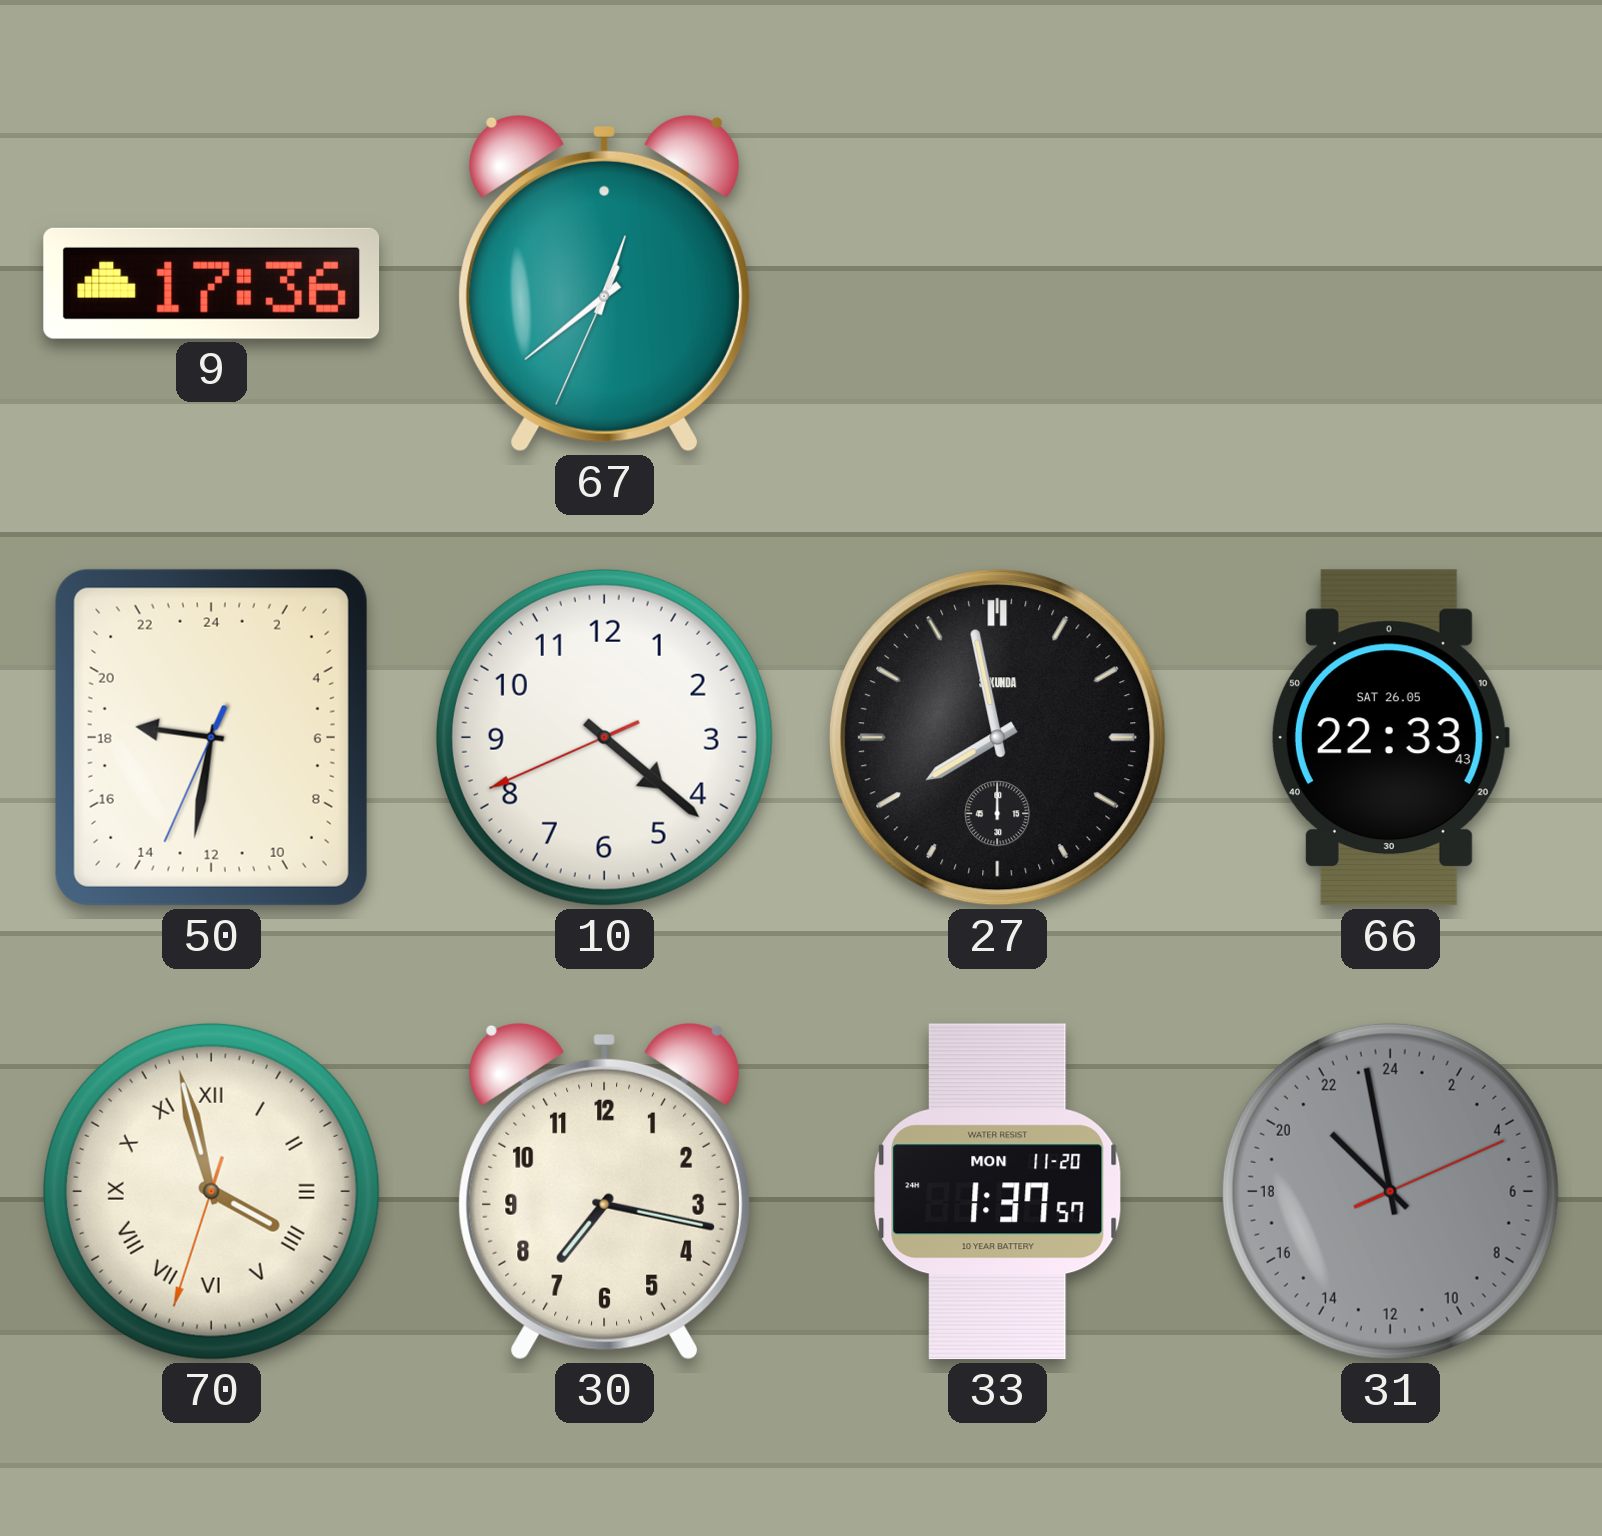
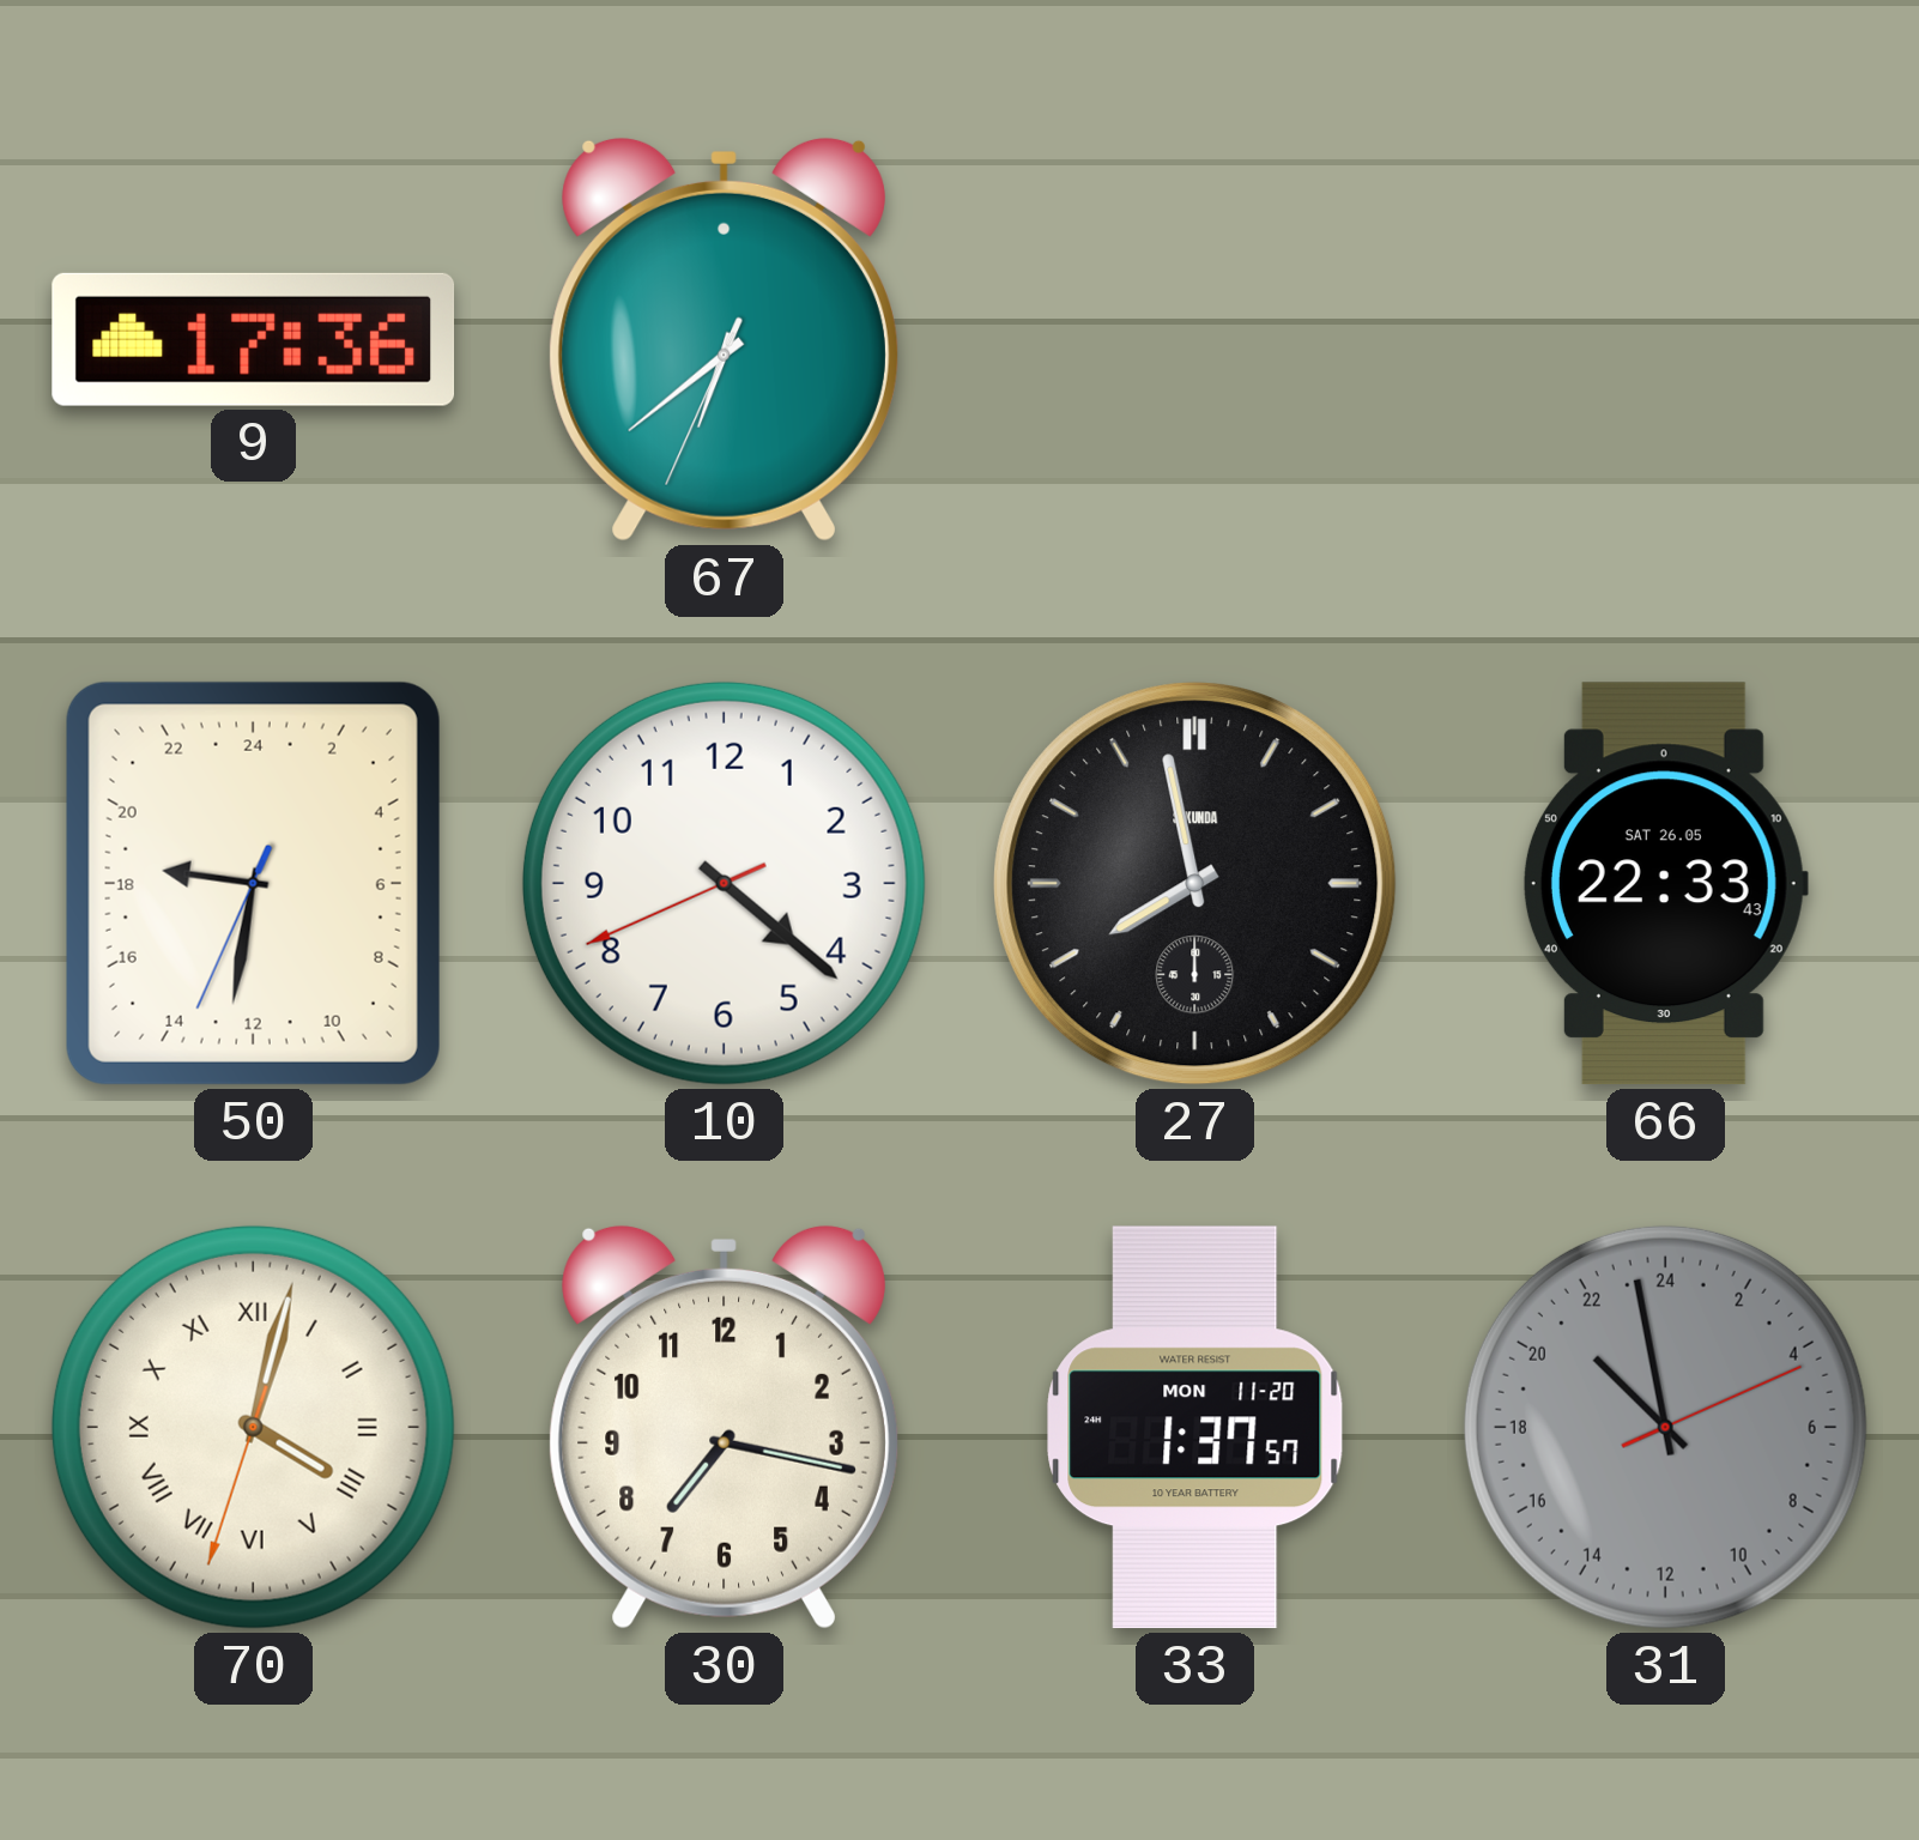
67: 12:38 -> 6:38 (724, 339)
70: 3:57 -> 4:02 (253, 1427)
